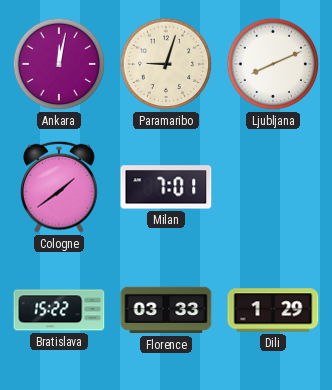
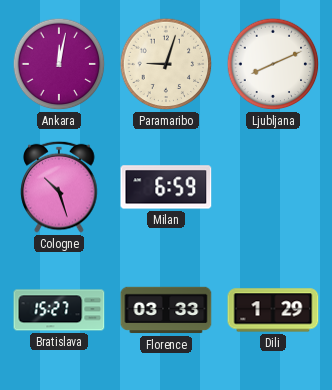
Cologne: 1:39 -> 10:27 (59, 187)
Milan: 7:01 -> 6:59 (166, 187)
Bratislava: 15:22 -> 15:27 (59, 310)
